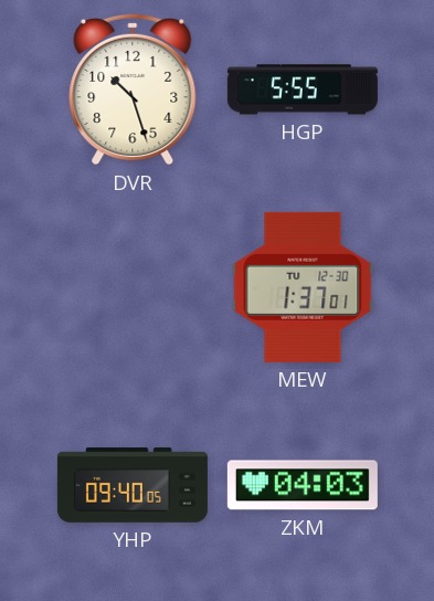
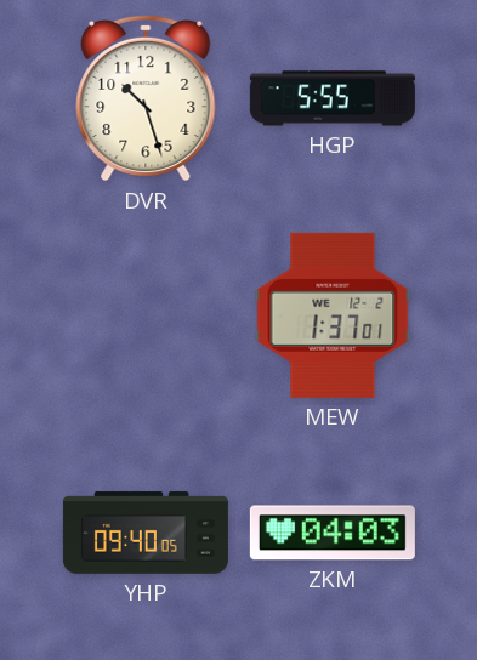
MEW date: TU 12-30 -> WE 12-2 (333, 315)
